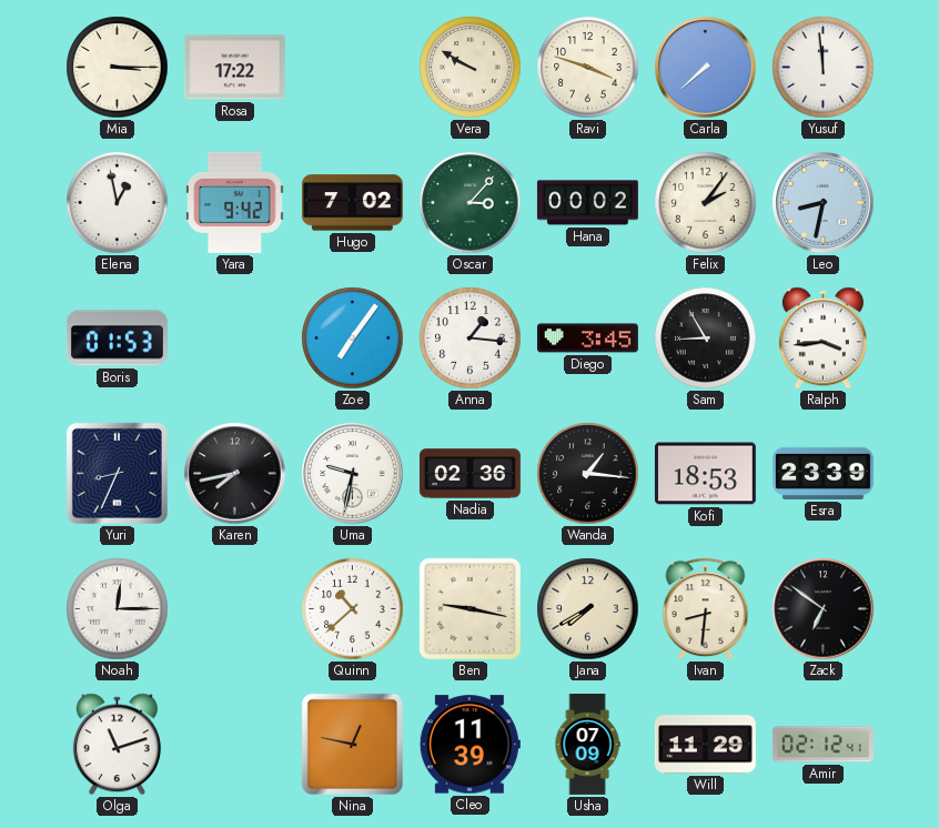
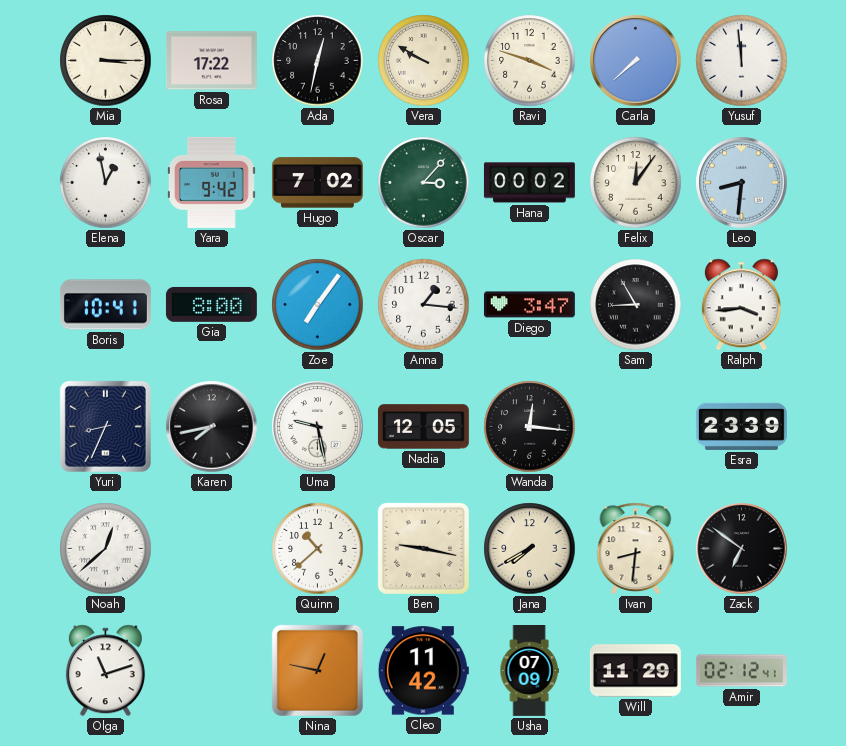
Ada: none -> 12:32 (318, 61)
Felix: 2:06 -> 12:06 (636, 183)
Leo: 8:32 -> 8:31 (742, 183)
Boris: 01:53 -> 10:41 (105, 305)
Gia: none -> 8:00 (211, 304)
Diego: 3:45 -> 3:47 (529, 305)
Uma: 9:32 -> 9:28 (318, 427)
Nadia: 02:36 -> 12:05 (423, 427)
Wanda: 1:16 -> 12:16 (530, 427)
Kofi: 18:53 -> none (705, 474)
Noah: 12:15 -> 12:38 (106, 549)
Cleo: 11:39 -> 11:42 (423, 671)
